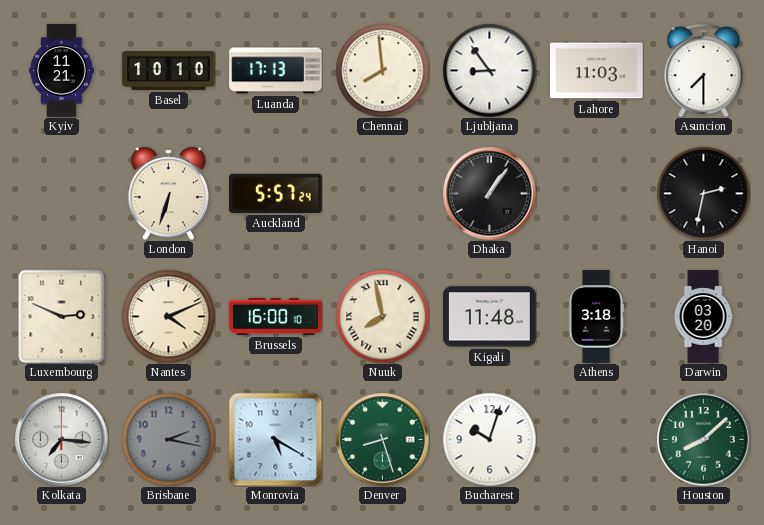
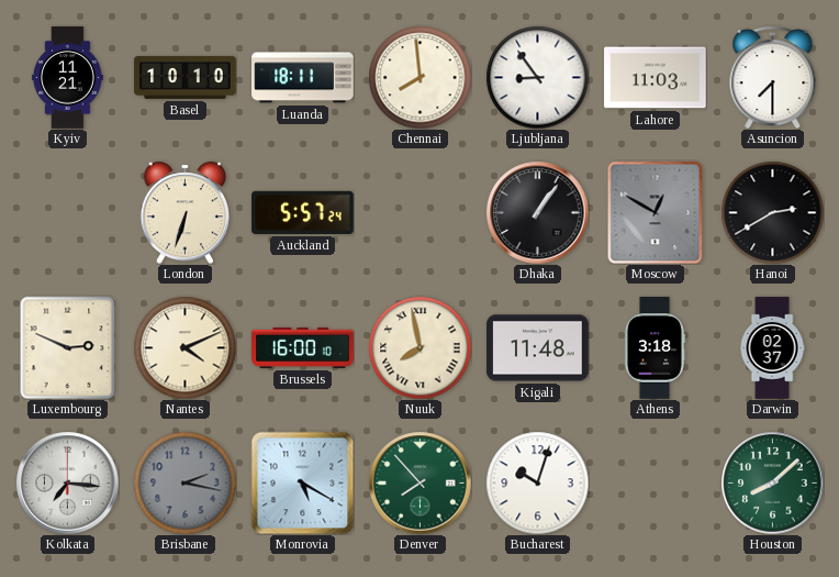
Luanda: 17:13 -> 18:11 (303, 78)
Moscow: none -> 12:50 (656, 212)
Hanoi: 2:32 -> 2:40 (772, 212)
Darwin: 03:20 -> 02:37 (772, 348)
Denver: 8:27 -> 7:53 (419, 482)
